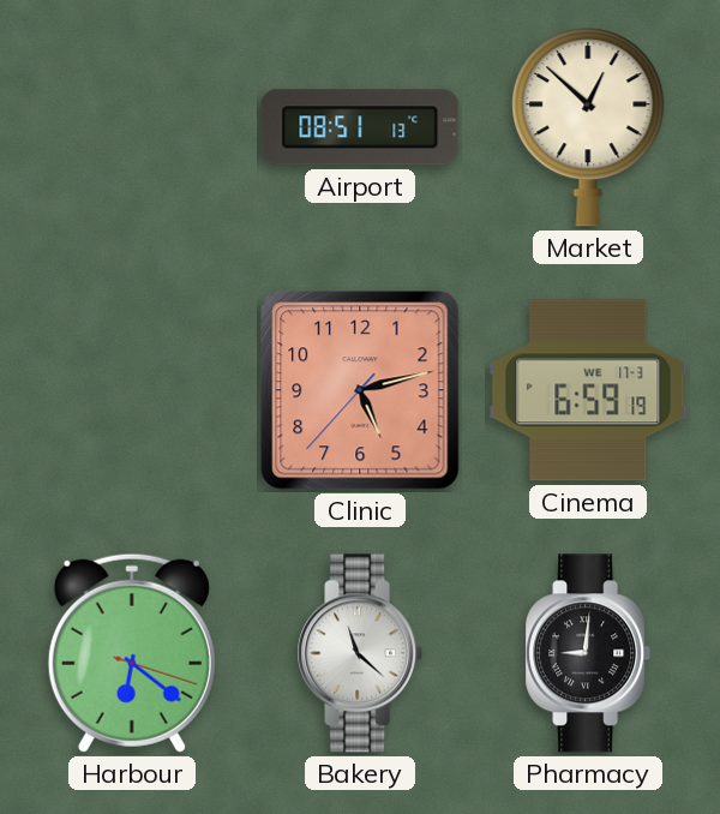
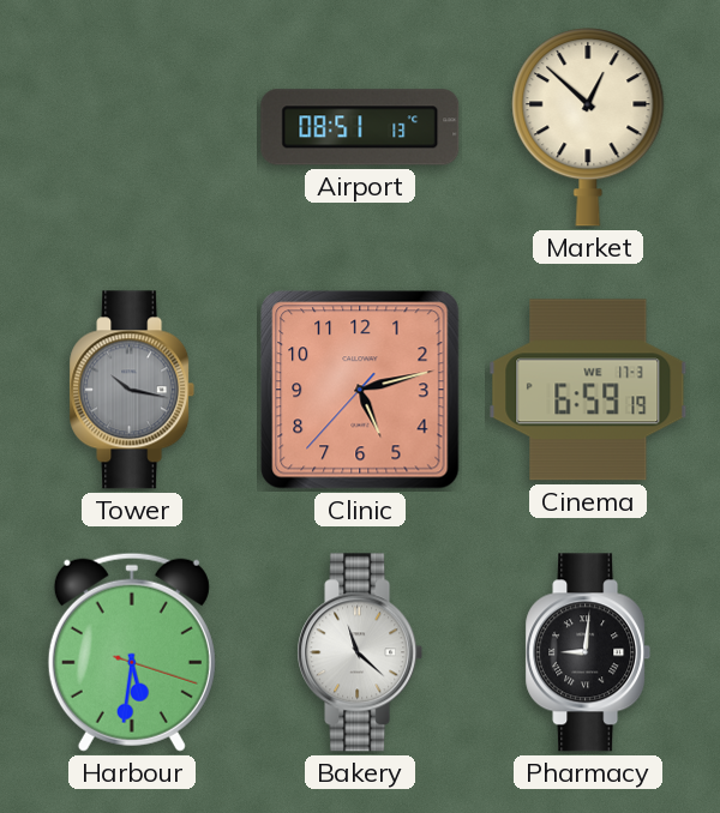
Tower: none -> 10:17 (132, 390)
Harbour: 6:21 -> 5:31 (132, 652)
